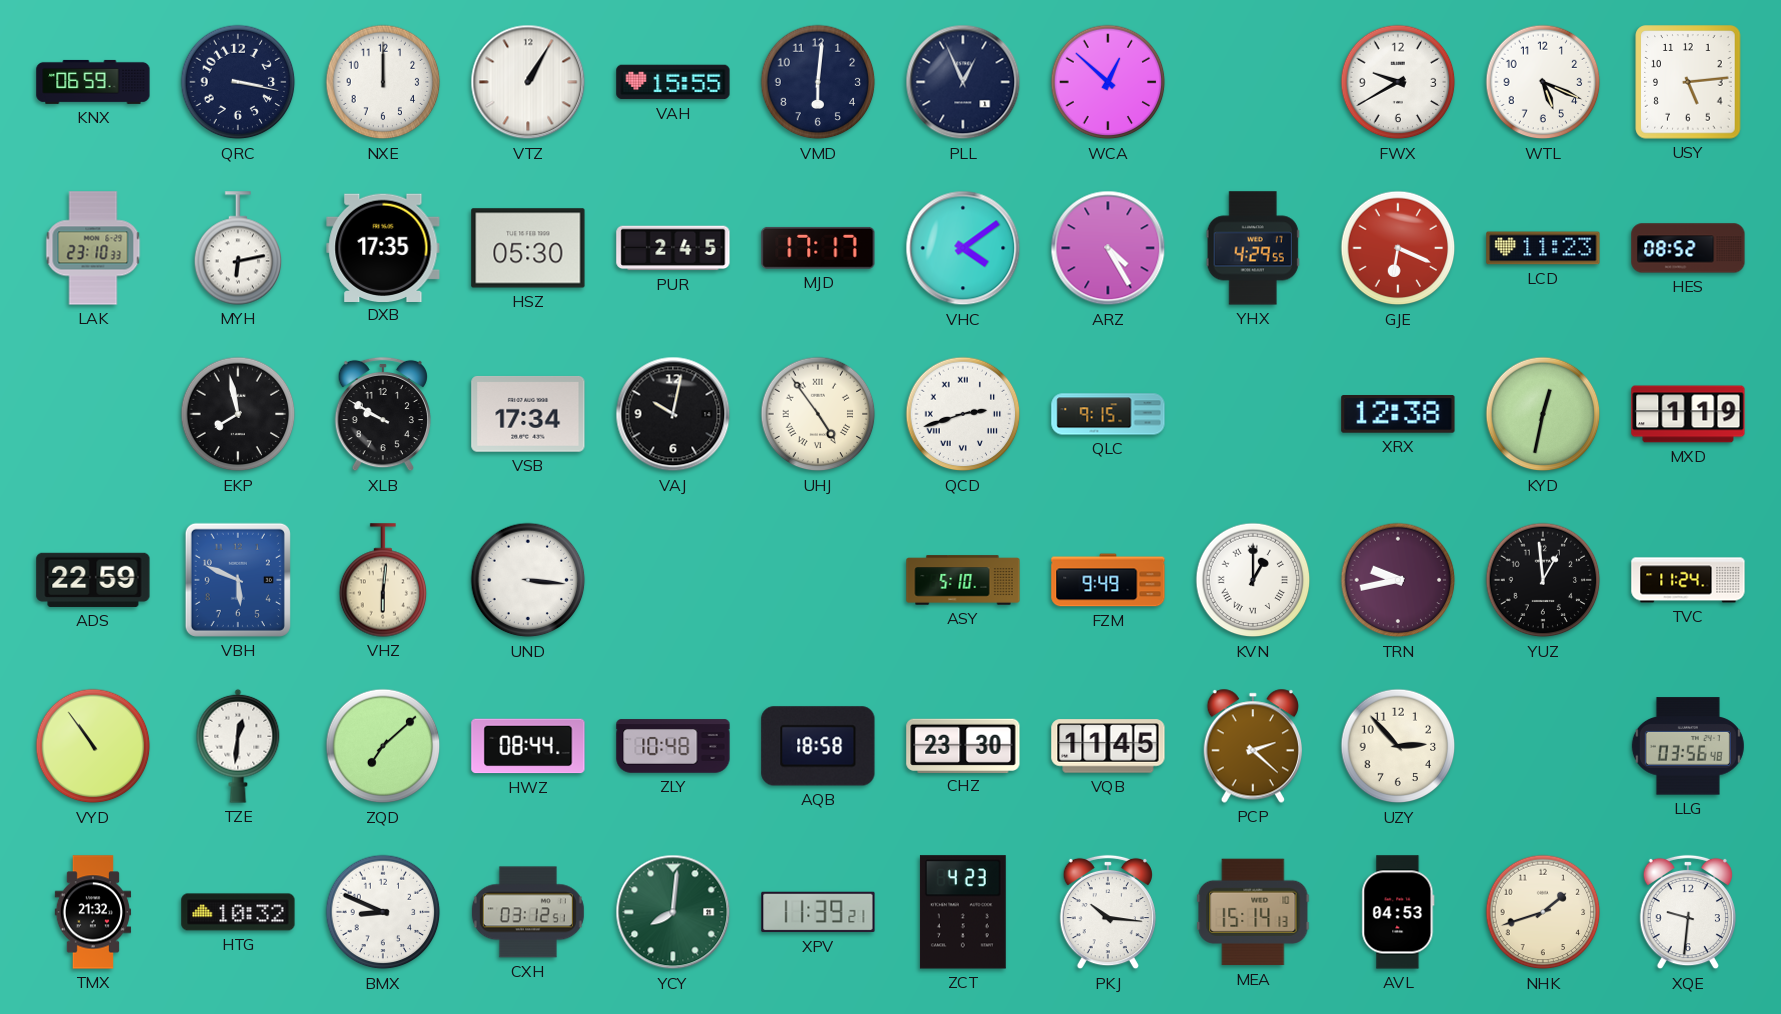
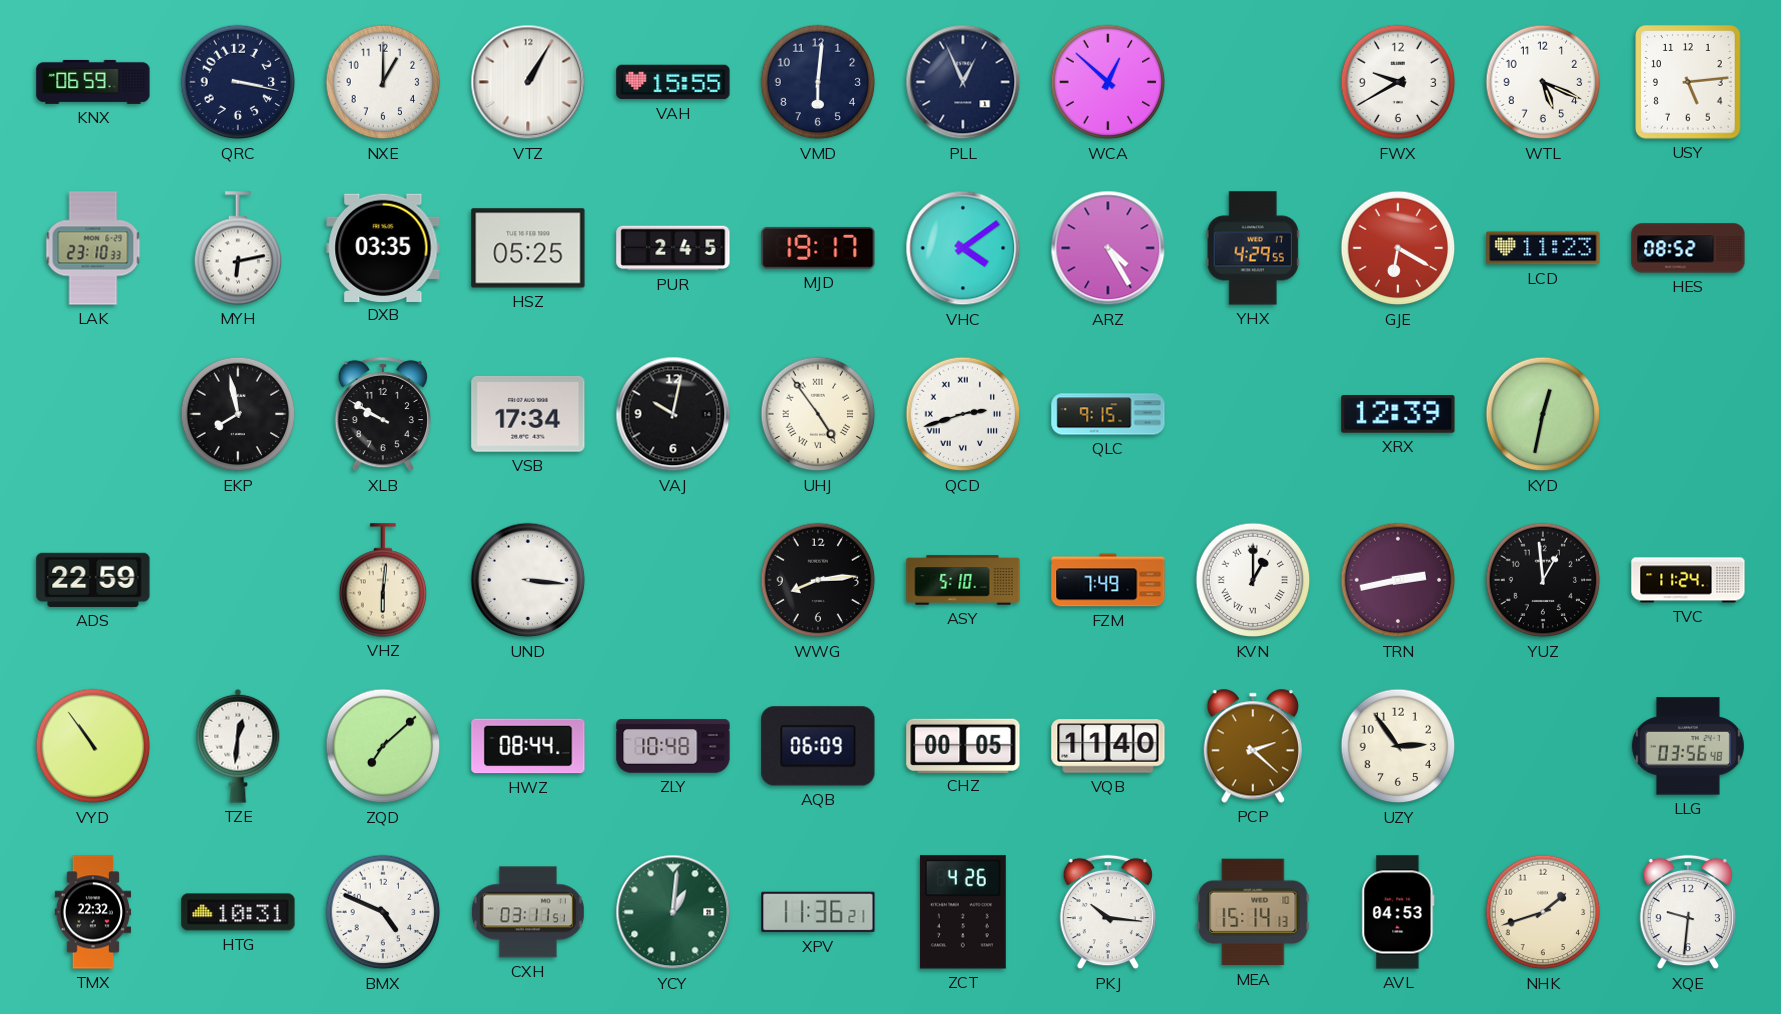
NXE: 12:00 -> 1:00 (383, 82)
DXB: 17:35 -> 03:35 (383, 247)
HSZ: 05:30 -> 05:25 (528, 248)
MJD: 17:17 -> 19:17 (818, 248)
GJE: 6:19 -> 6:20 (1398, 248)
XRX: 12:38 -> 12:39 (1398, 415)
MXD: 1:19 -> none (1688, 414)
VBH: 5:49 -> none (238, 580)
WWG: none -> 8:14 (818, 580)
FZM: 9:49 -> 7:49 (1108, 580)
TRN: 9:43 -> 2:43 (1398, 580)
AQB: 18:58 -> 06:09 (818, 746)
CHZ: 23:30 -> 00:05 (963, 745)
VQB: 11:45 -> 11:40 (1108, 746)
UZY: 2:53 -> 2:54 (1398, 746)
TMX: 21:32 -> 22:32 (93, 912)
HTG: 10:32 -> 10:31 (238, 912)
BMX: 8:49 -> 4:49 (383, 912)
CXH: 03:12 -> 03:11 (528, 912)
YCY: 8:01 -> 1:01 (673, 912)
XPV: 11:39 -> 11:36 (818, 912)
ZCT: 4:23 -> 4:26 (963, 912)
